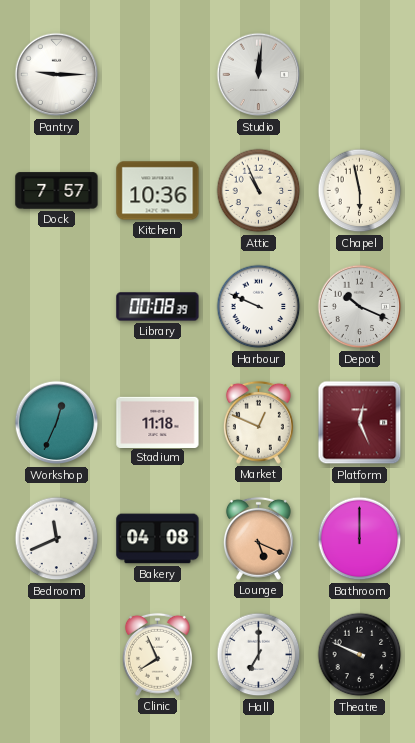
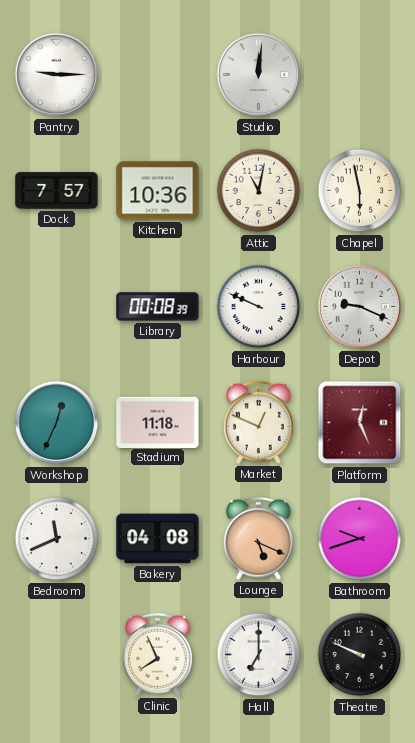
Attic: 10:56 -> 11:02 (259, 191)
Depot: 10:19 -> 9:19 (360, 307)
Bathroom: 12:00 -> 9:42 (360, 539)
